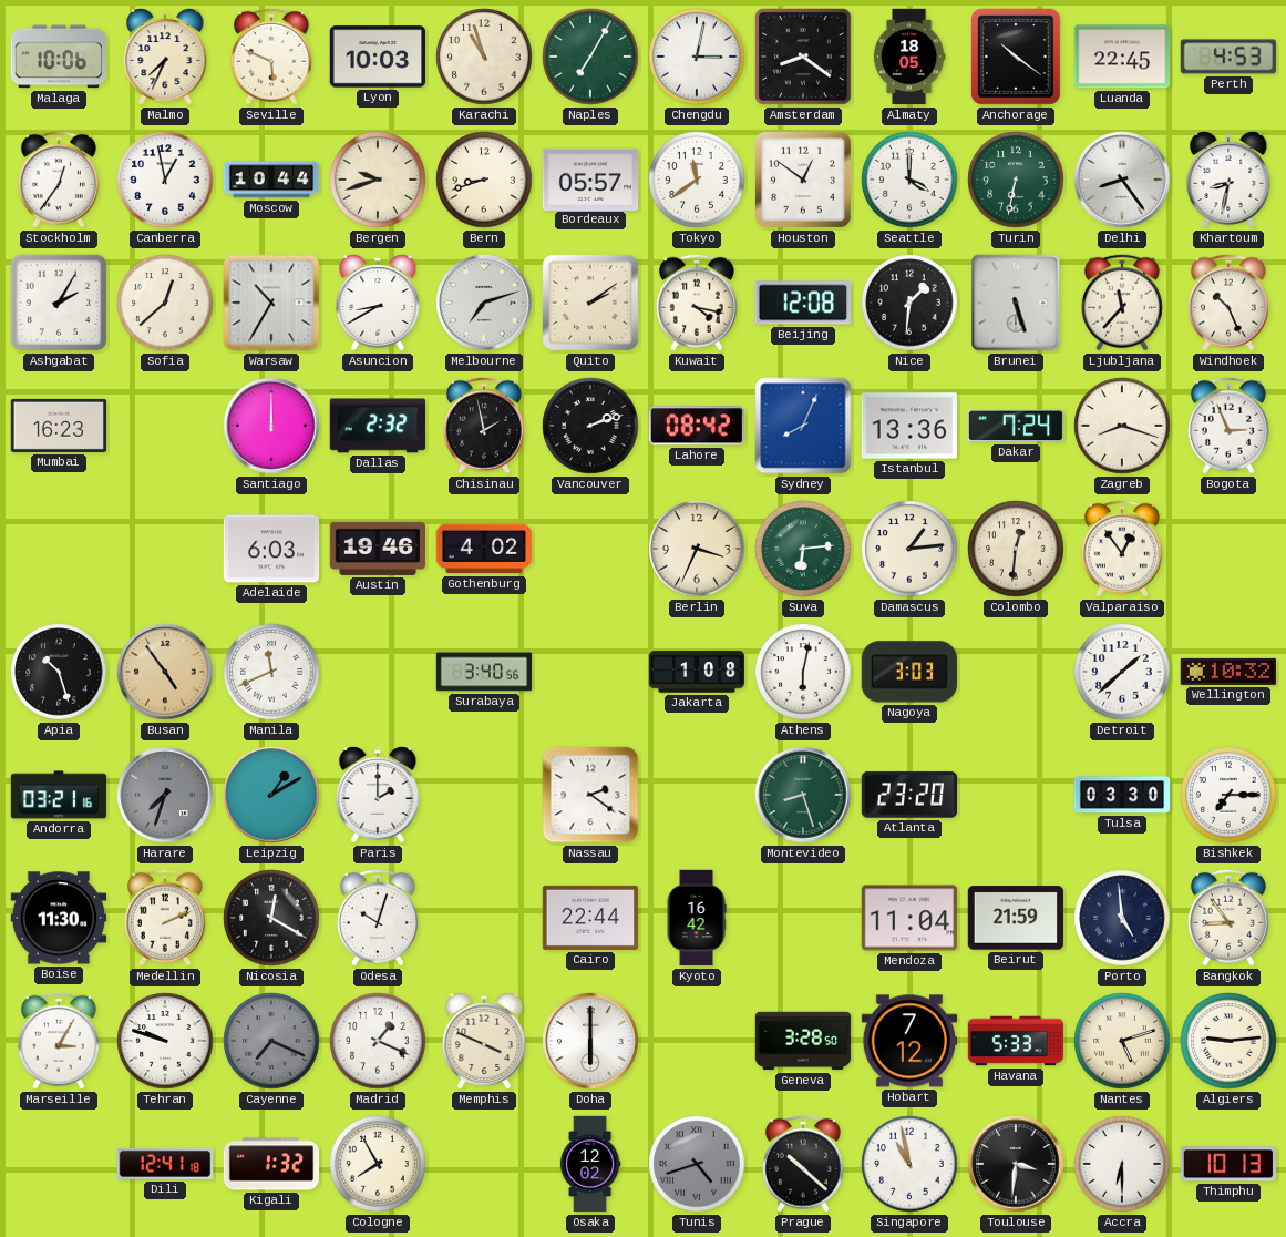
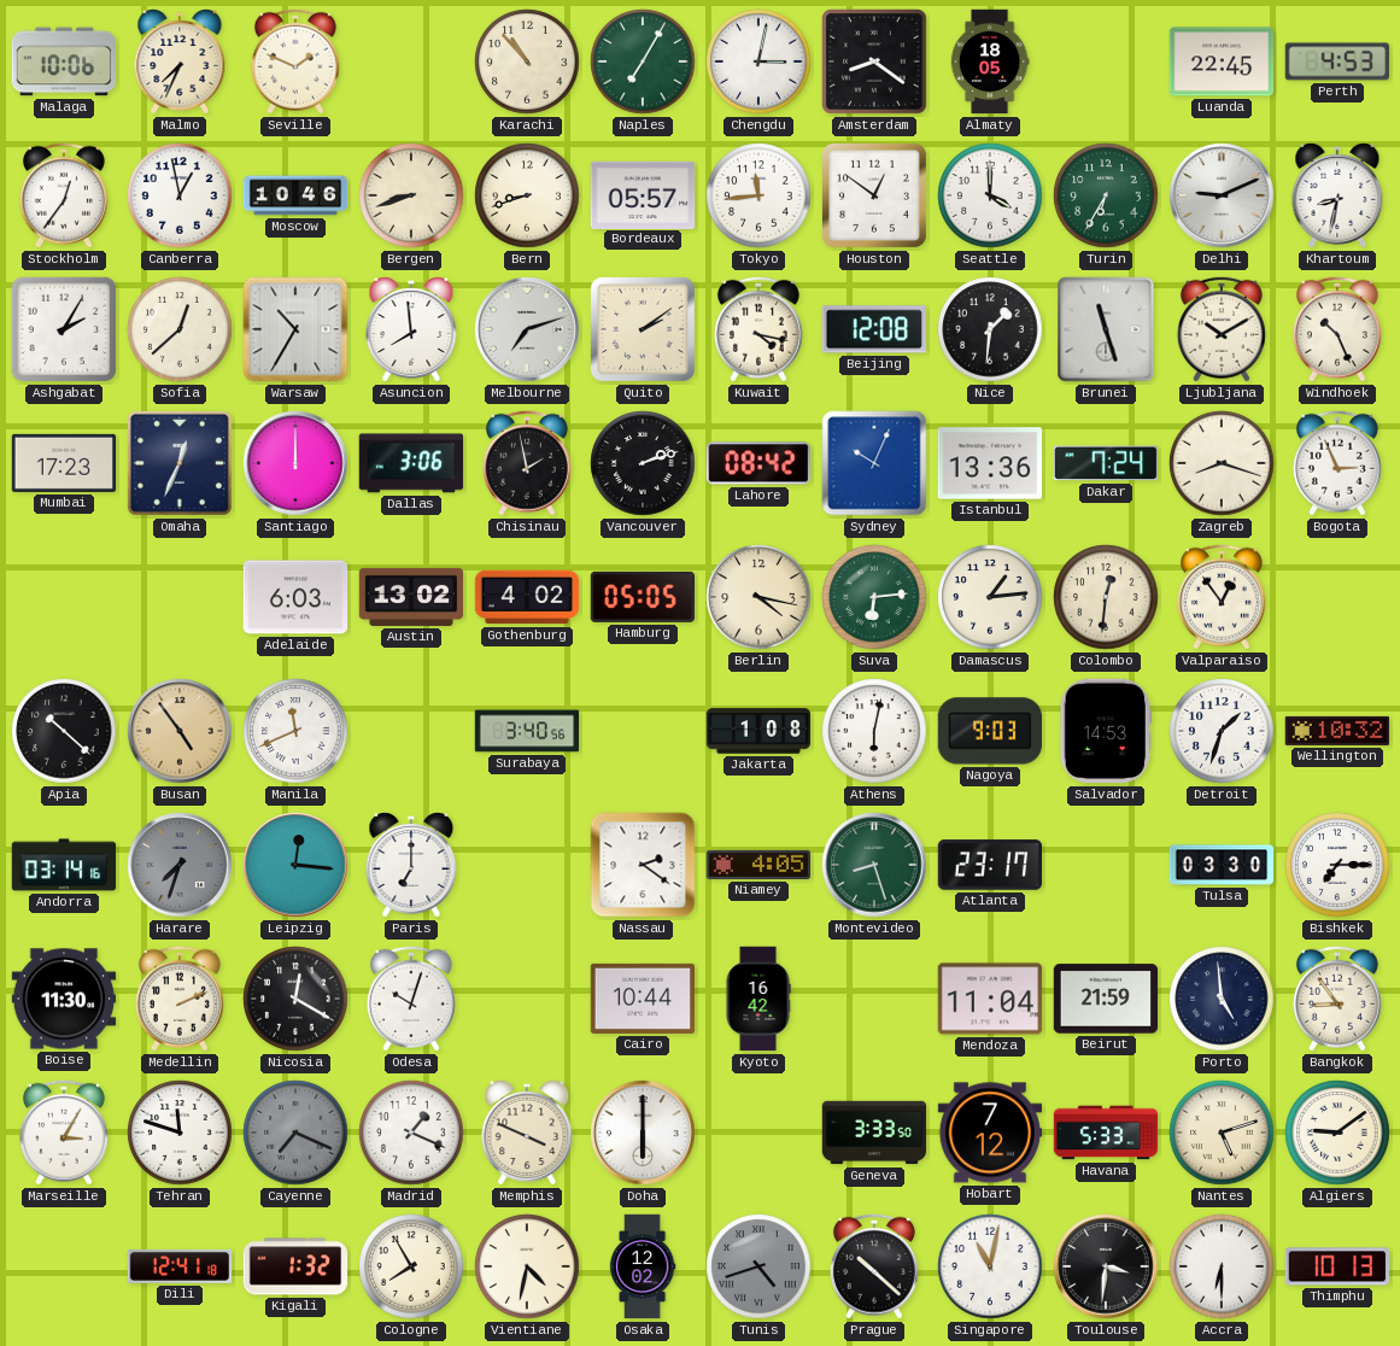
Seville: 5:49 -> 1:49 (295, 62)
Lyon: 10:03 -> none (378, 57)
Karachi: 10:57 -> 10:53 (527, 62)
Anchorage: 10:21 -> none (1016, 57)
Moscow: 10:44 -> 10:46 (295, 195)
Bergen: 9:42 -> 8:42 (411, 195)
Tokyo: 11:39 -> 11:44 (758, 195)
Turin: 6:32 -> 6:35 (1106, 195)
Delhi: 8:24 -> 9:11 (1222, 195)
Asuncion: 8:40 -> 7:59 (411, 330)
Brunei: 5:27 -> 11:27 (1106, 329)
Ljubljana: 11:37 -> 10:10 (1222, 329)
Mumbai: 16:23 -> 17:23 (64, 463)
Omaha: none -> 12:34 (180, 463)
Dallas: 2:32 -> 3:06 (411, 463)
Sydney: 8:04 -> 10:04 (874, 463)
Austin: 19:46 -> 13:02 (411, 597)
Hamburg: none -> 05:05 (642, 597)
Berlin: 3:34 -> 4:17 (758, 597)
Apia: 10:27 -> 10:22 (64, 731)
Nagoya: 3:03 -> 9:03 (989, 731)
Salvador: none -> 14:53 (1105, 731)
Detroit: 1:38 -> 1:33 (1222, 731)
Andorra: 03:21 -> 03:14 (64, 865)
Leipzig: 1:10 -> 12:16 (295, 865)
Paris: 2:00 -> 7:00 (411, 866)
Niamey: none -> 4:05 (758, 865)
Atlanta: 23:20 -> 23:17 (990, 865)
Cairo: 22:44 -> 10:44 (643, 999)
Tehran: 9:48 -> 11:48 (180, 1133)
Geneva: 3:28 -> 3:33 (874, 1133)
Algiers: 9:14 -> 9:09 (1337, 1133)
Vientiane: none -> 4:32 (527, 1266)
Singapore: 10:58 -> 11:02 (990, 1266)
